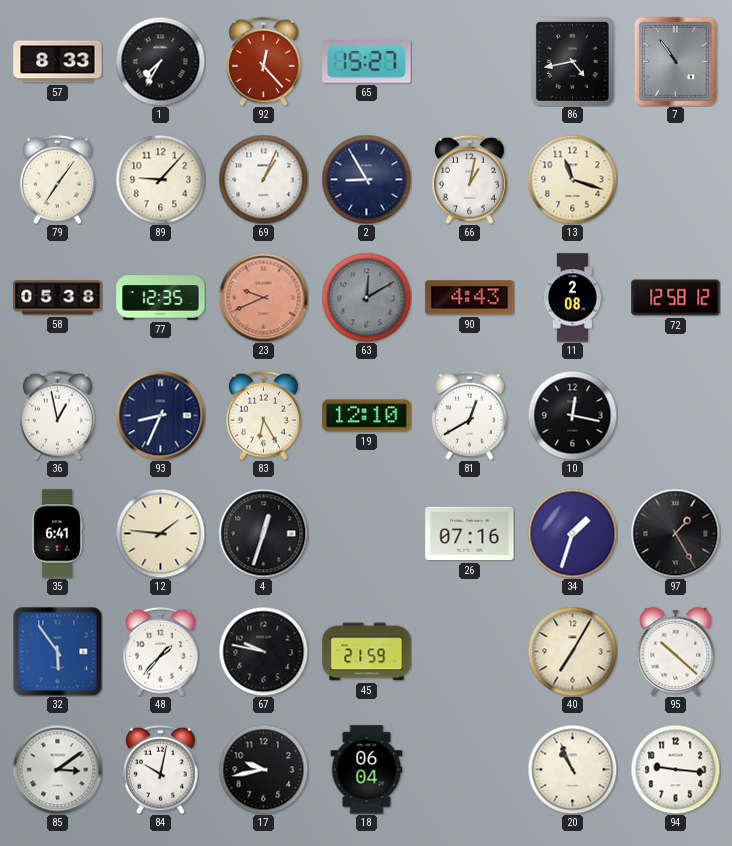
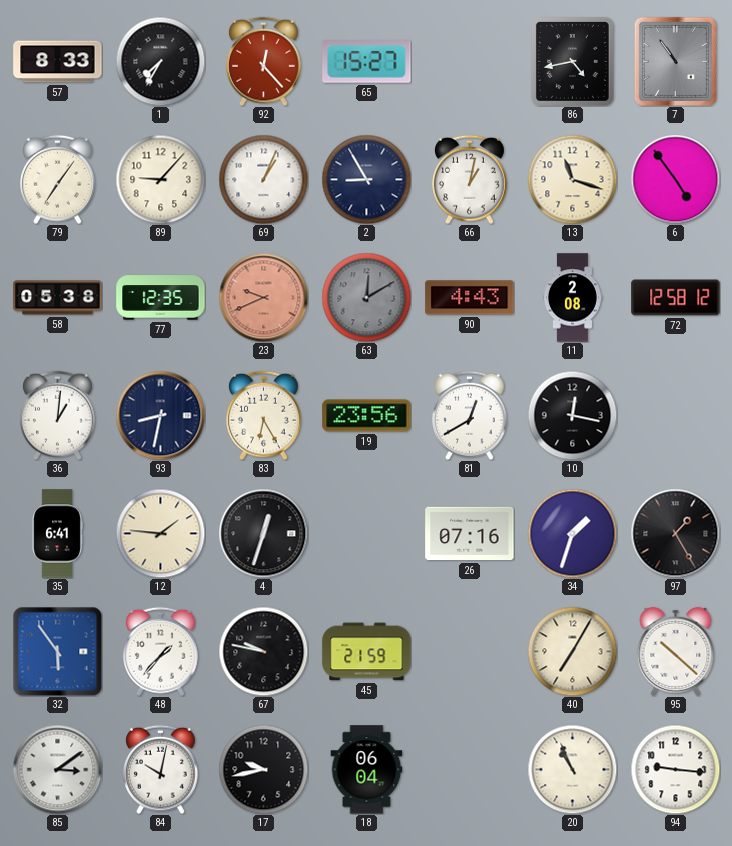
6: none -> 4:54 (675, 179)
36: 12:58 -> 1:01 (58, 415)
93: 8:34 -> 8:32 (160, 415)
19: 12:10 -> 23:56 (367, 416)
